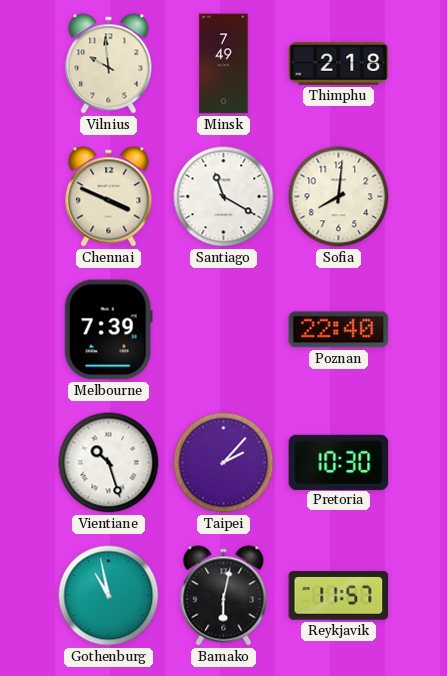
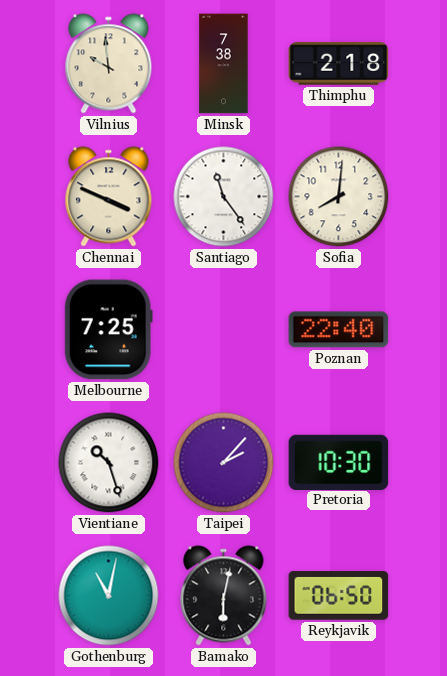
Minsk: 7:49 -> 7:38 (224, 64)
Santiago: 11:20 -> 11:24 (224, 197)
Melbourne: 7:39 -> 7:25 (108, 330)
Gothenburg: 10:58 -> 11:02 (109, 596)
Reykjavik: 11:57 -> 06:50 (339, 596)
